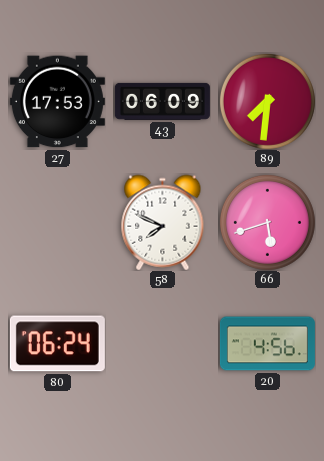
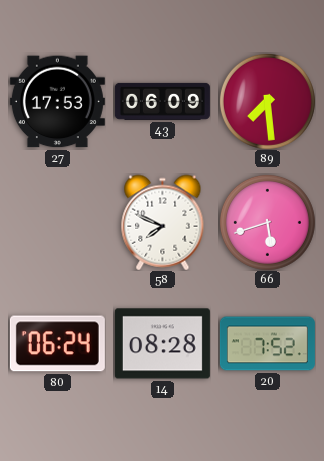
89: 7:31 -> 7:29 (267, 101)
14: none -> 08:28 (162, 344)
20: 4:56 -> 7:52 (267, 344)
